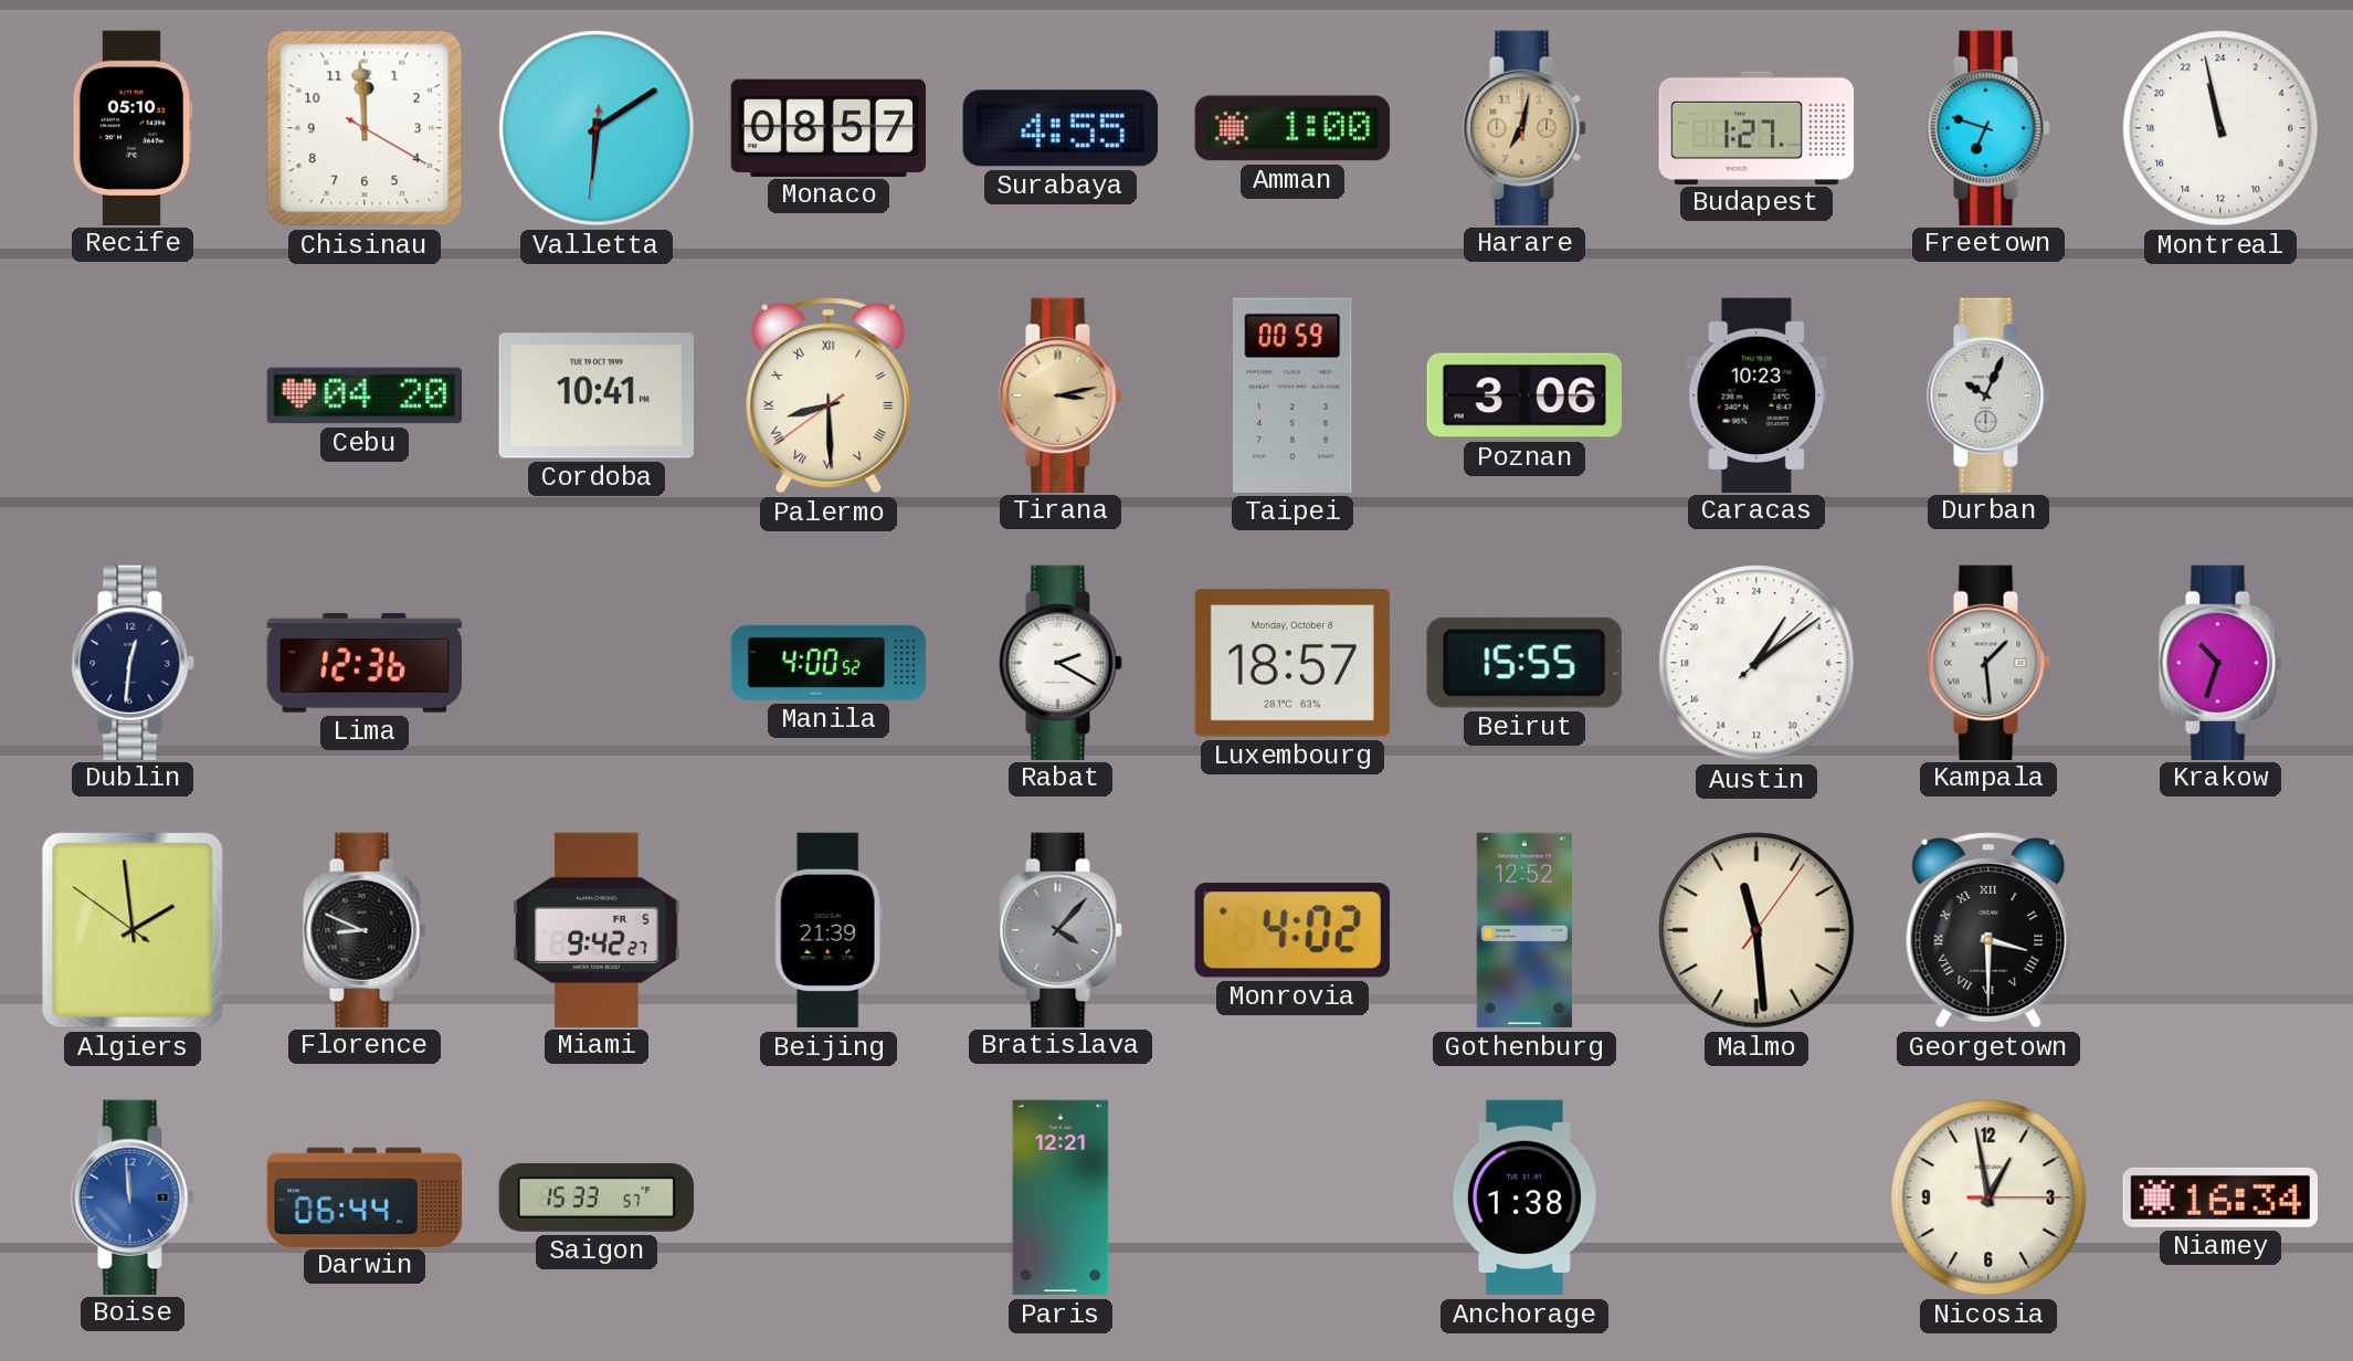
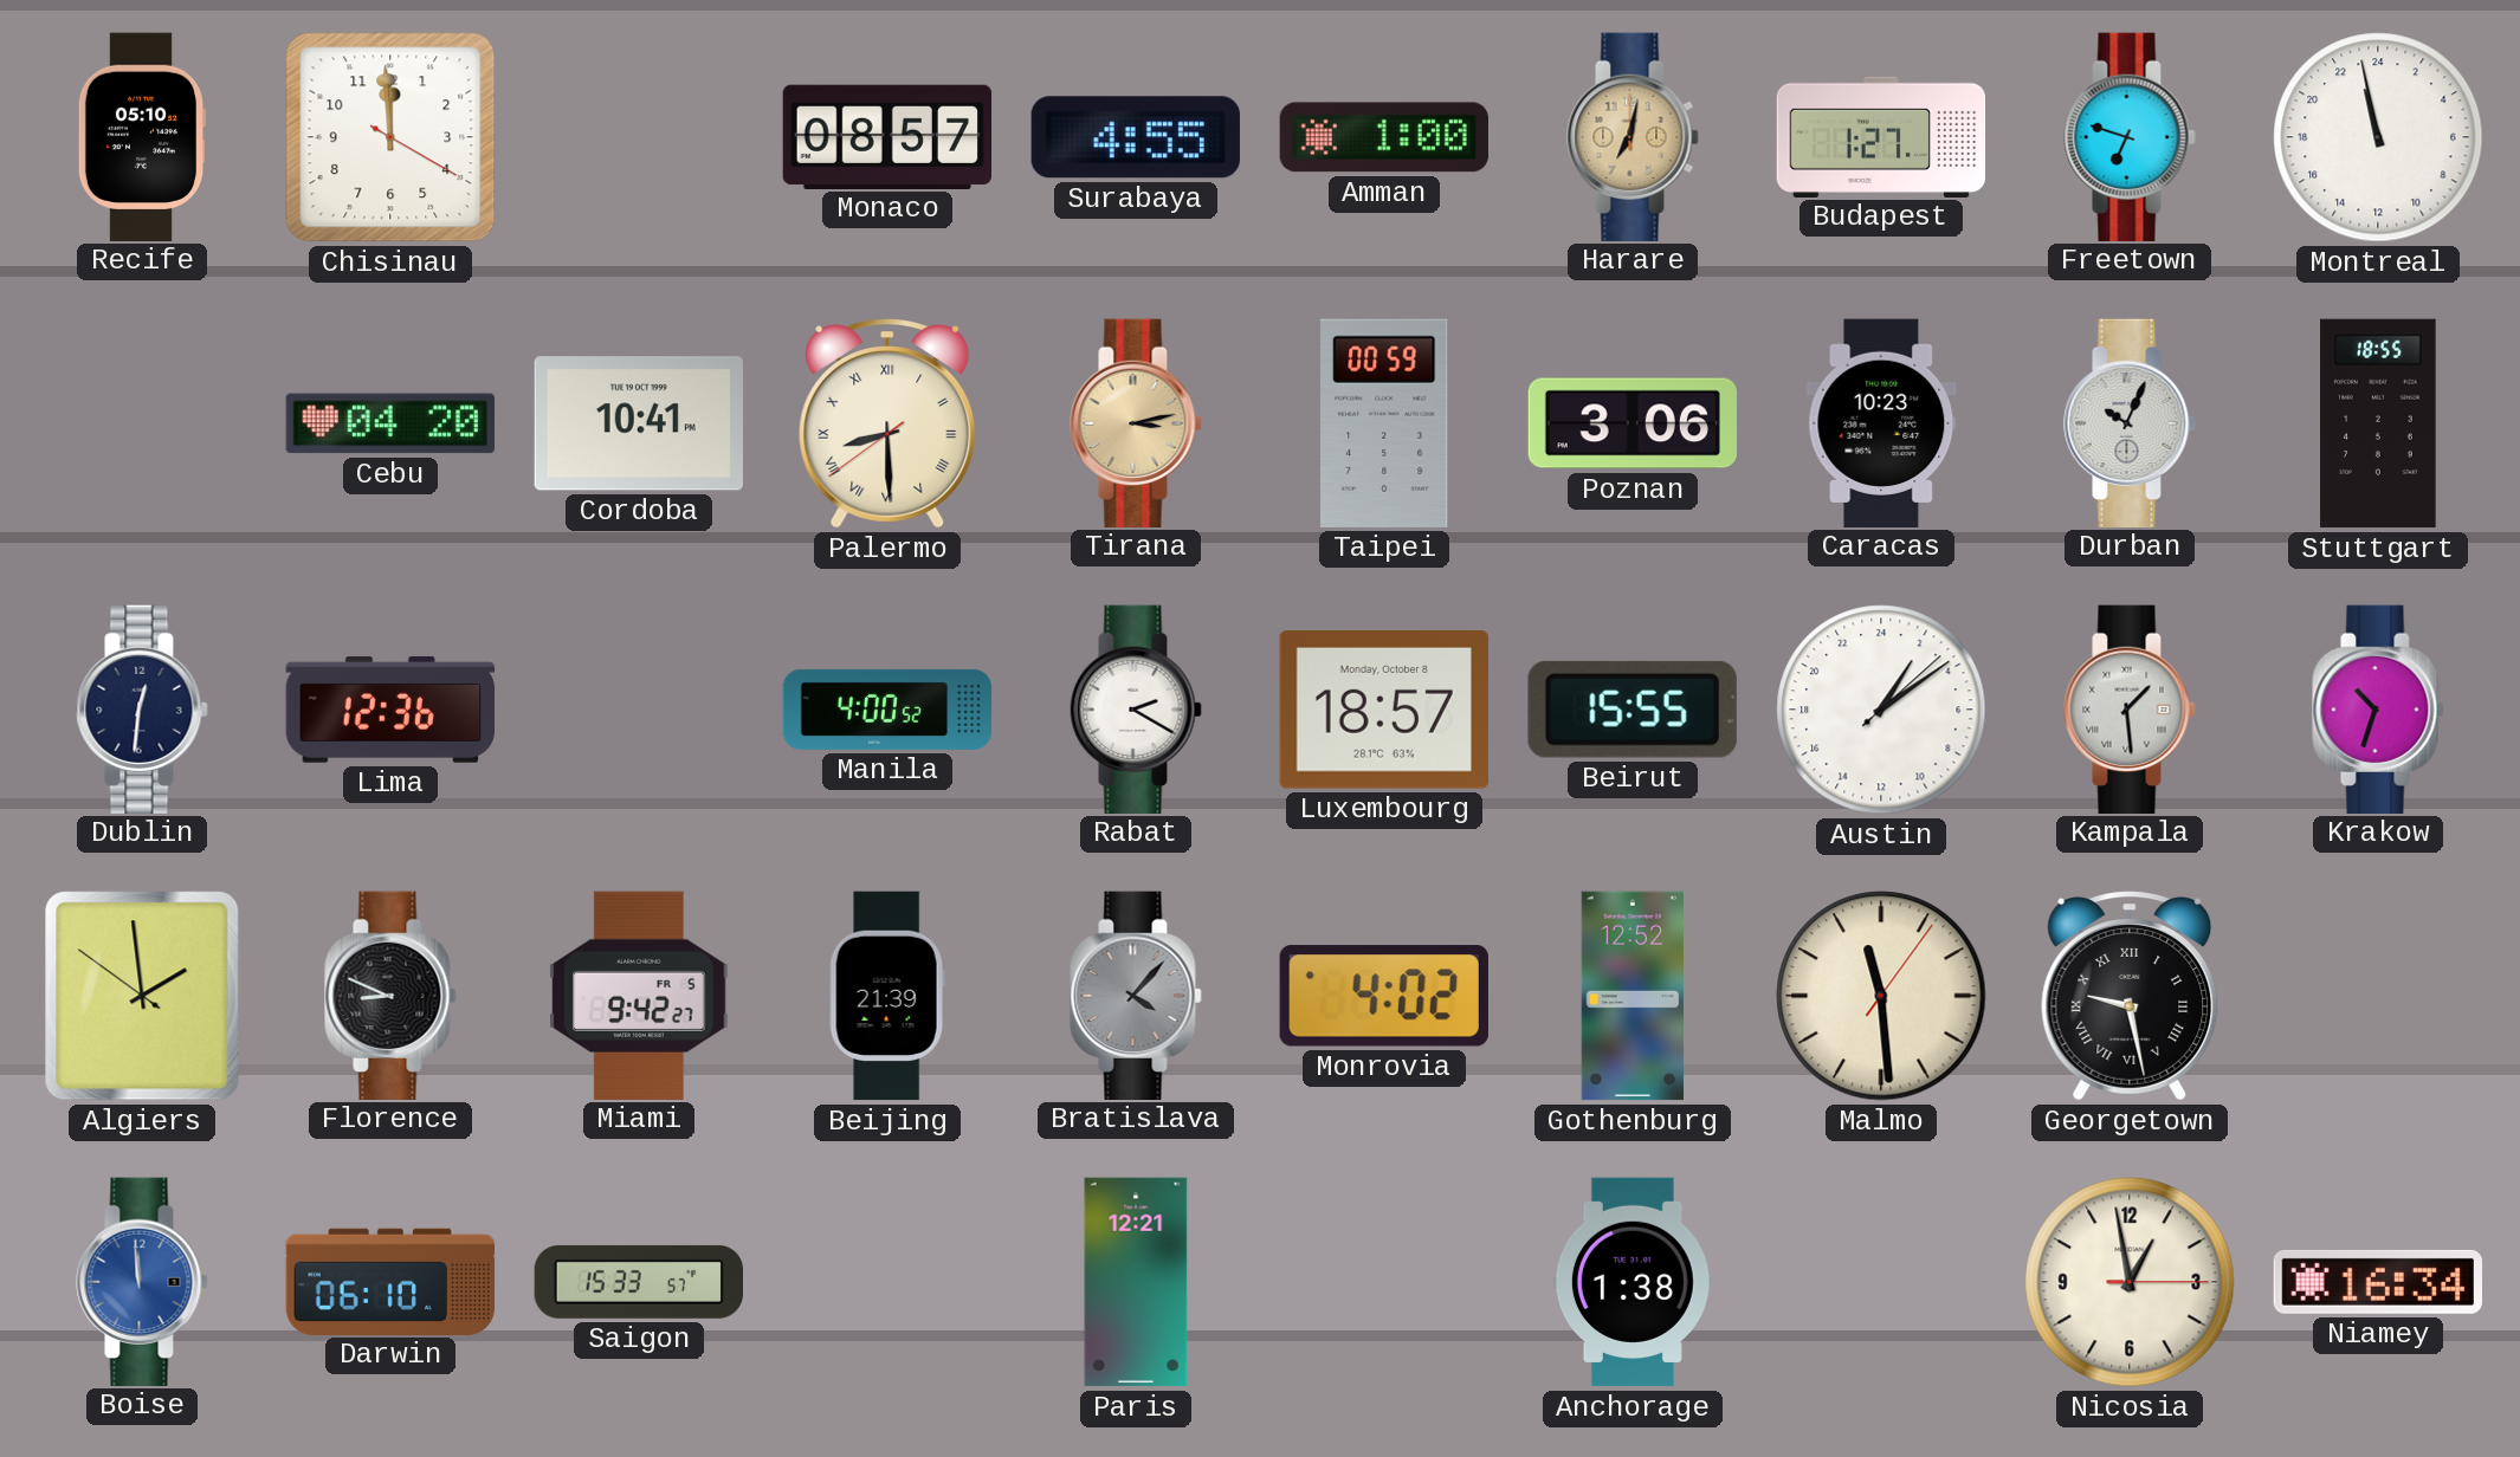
Valletta: 6:09 -> none (597, 128)
Stuttgart: none -> 18:55 (2378, 423)
Georgetown: 3:30 -> 9:28 (2130, 996)
Darwin: 06:44 -> 06:10 (390, 1281)
